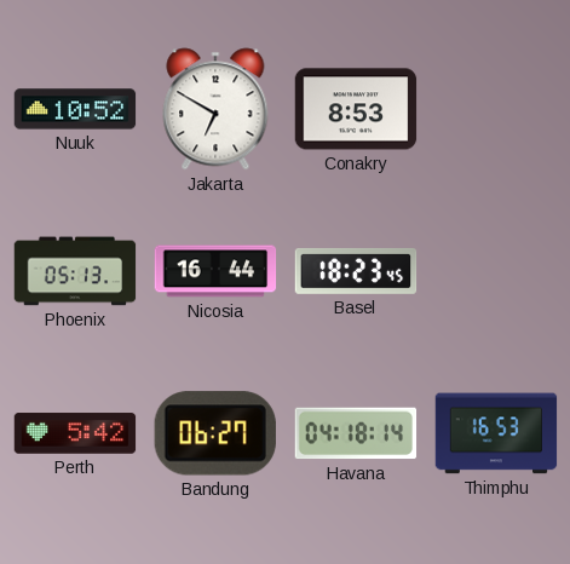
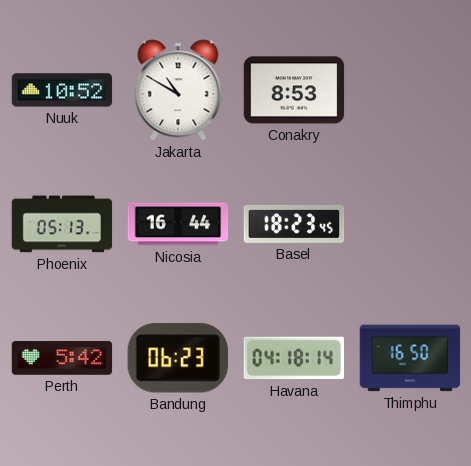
Jakarta: 6:50 -> 10:50 (178, 90)
Bandung: 06:27 -> 06:23 (178, 358)
Thimphu: 16:53 -> 16:50 (410, 358)
